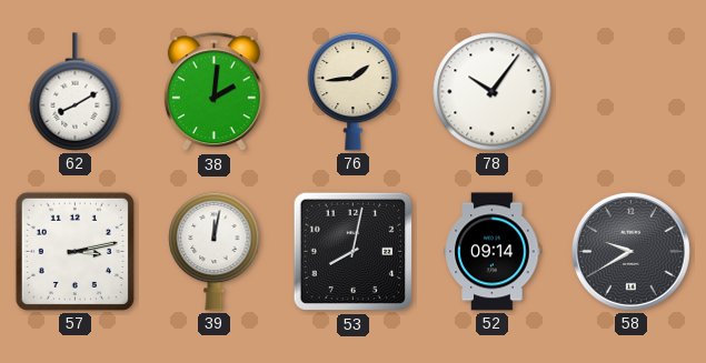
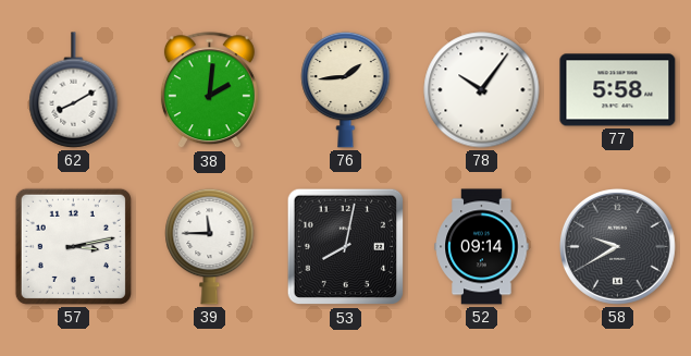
77: none -> 5:58 (618, 90)
39: 12:02 -> 11:45 (210, 246)
